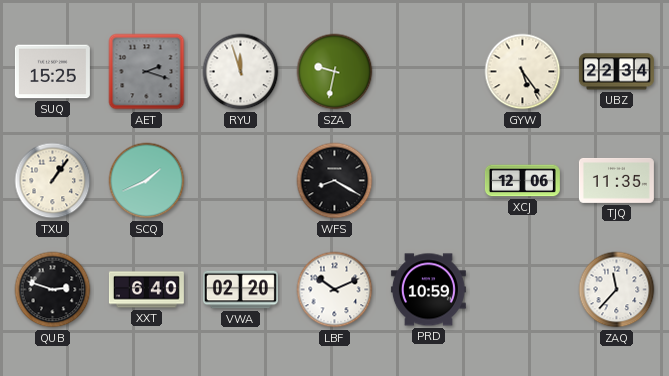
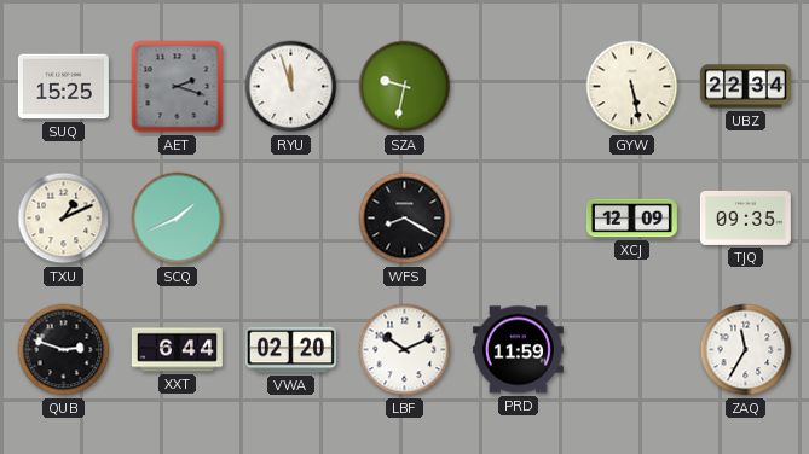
GYW: 5:24 -> 5:28 (632, 87)
TXU: 1:06 -> 1:11 (64, 219)
XCJ: 12:06 -> 12:09 (631, 219)
TJQ: 11:35 -> 09:35 (745, 217)
XXT: 6:40 -> 6:44 (177, 350)
PRD: 10:59 -> 11:59 (518, 350)
ZAQ: 11:37 -> 11:35 (746, 350)
